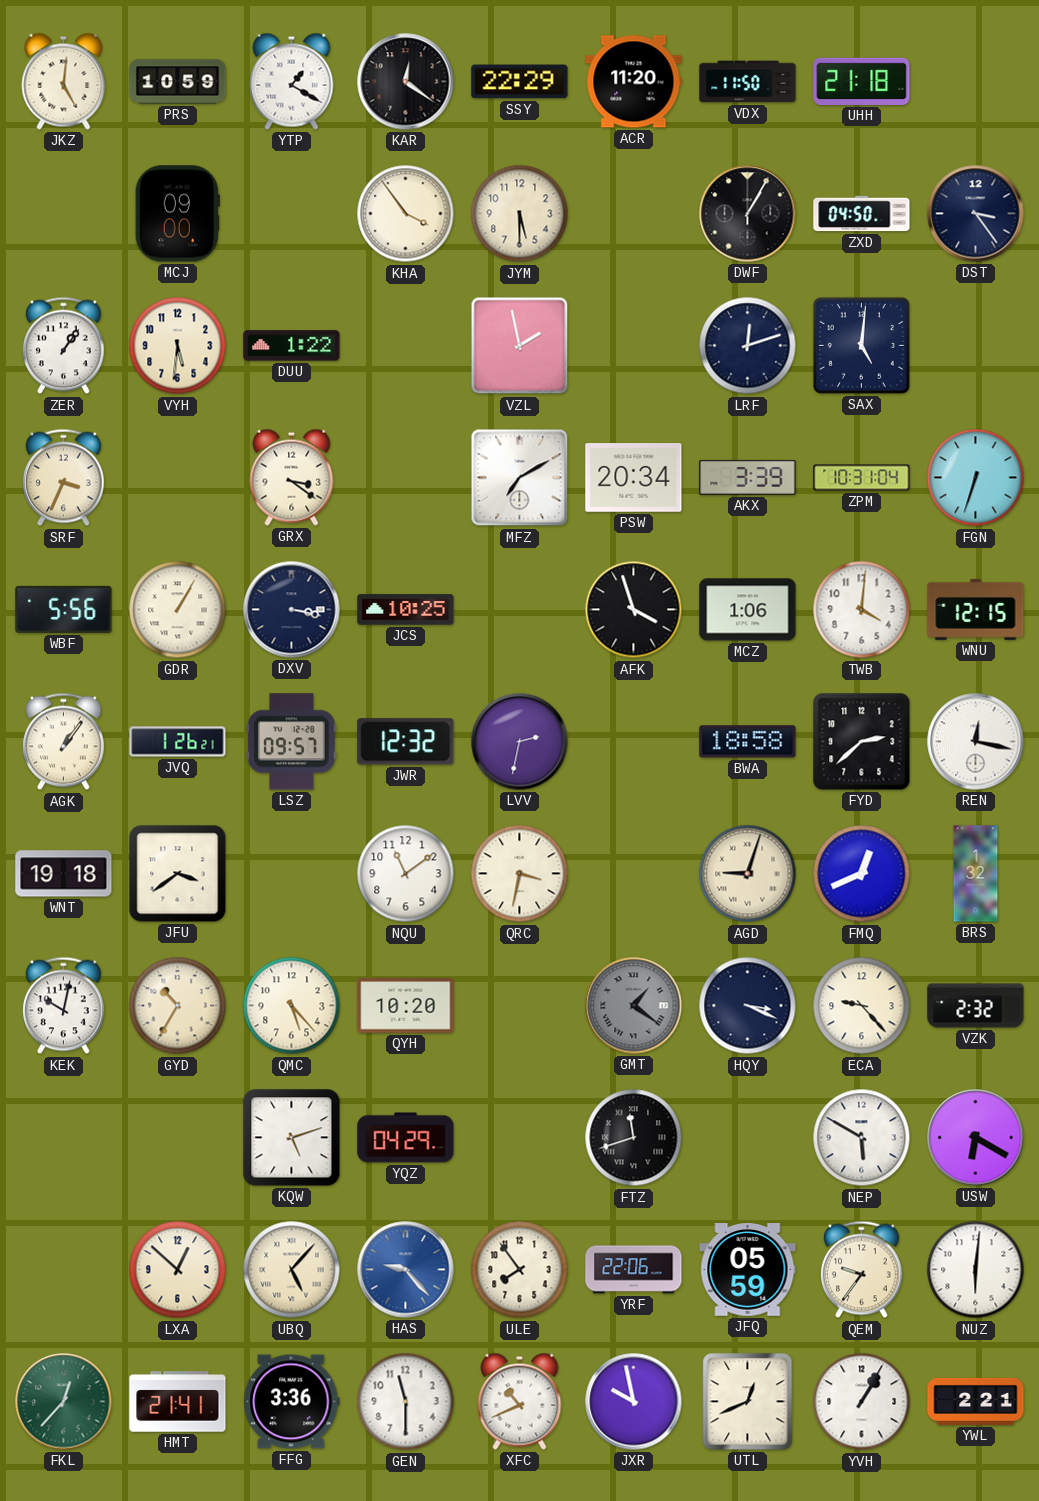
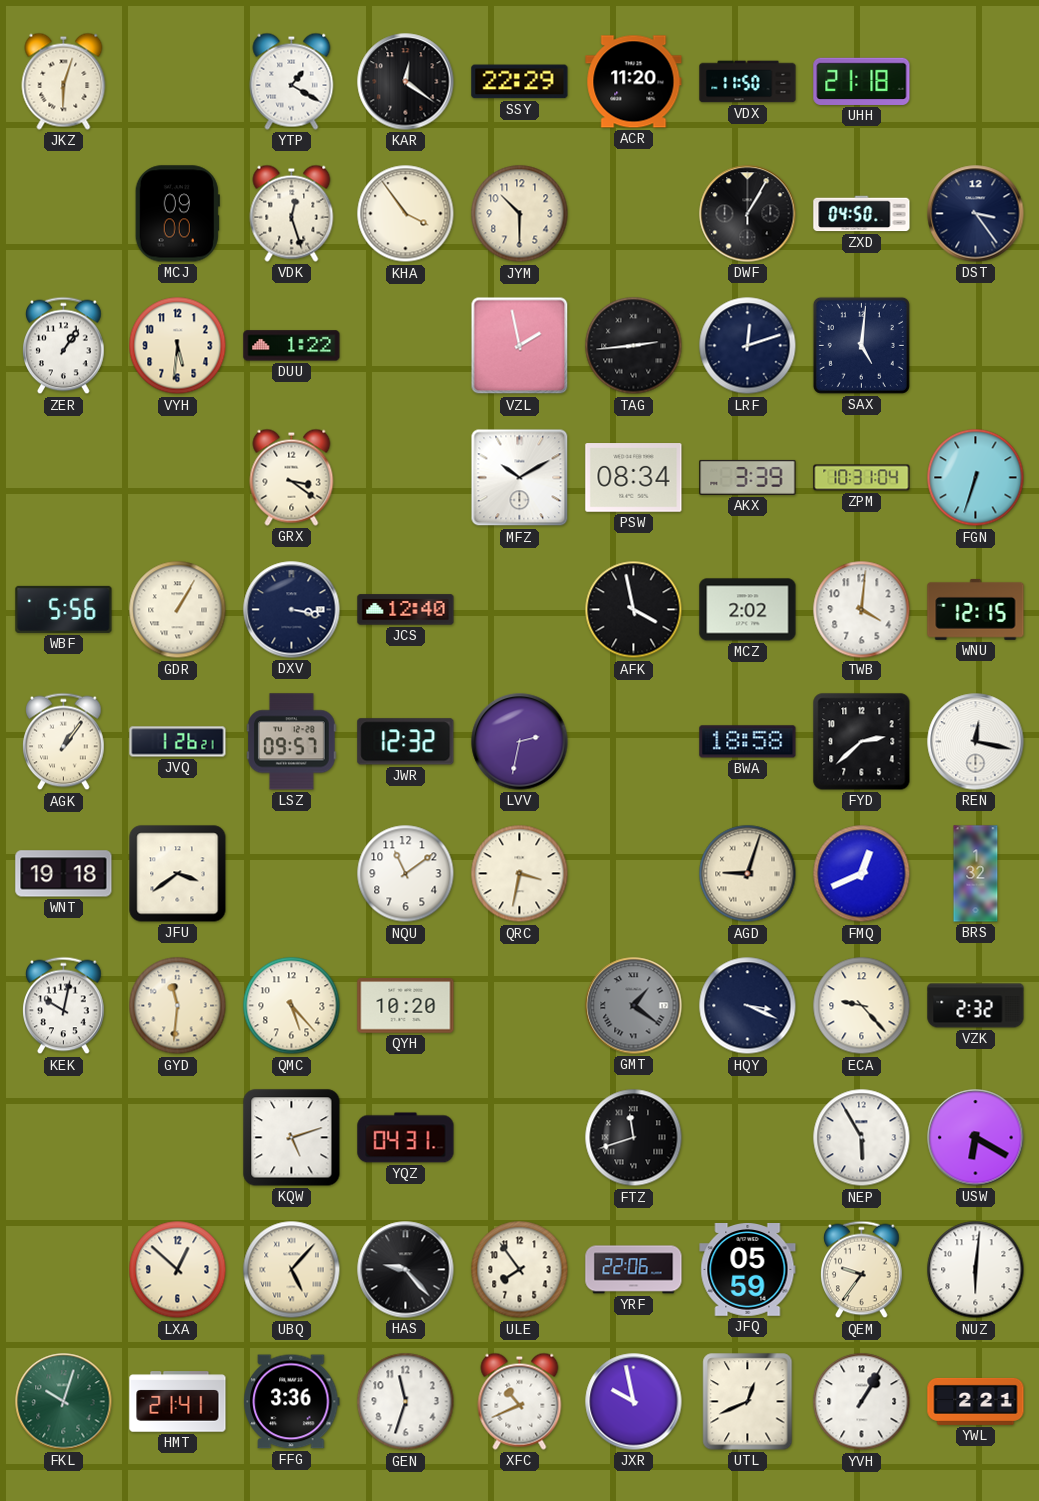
JKZ: 5:01 -> 6:03 (64, 81)
PRS: 10:59 -> none (178, 82)
VDK: none -> 12:27 (292, 213)
JYM: 5:30 -> 10:30 (520, 214)
TAG: none -> 2:44 (634, 346)
SRF: 3:34 -> none (64, 478)
MFZ: 7:10 -> 10:10 (520, 478)
PSW: 20:34 -> 08:34 (634, 478)
JCS: 10:25 -> 12:40 (406, 610)
AFK: 3:57 -> 3:58 (634, 610)
MCZ: 1:06 -> 2:02 (748, 610)
GYD: 10:35 -> 11:31 (178, 1006)
YQZ: 04:29 -> 04:31 (406, 1138)
NEP: 5:50 -> 5:55 (862, 1138)
HAS dial: blue -> black (406, 1270)
FKL: 12:37 -> 10:03 (64, 1402)
GEN: 11:30 -> 11:33 (406, 1402)
